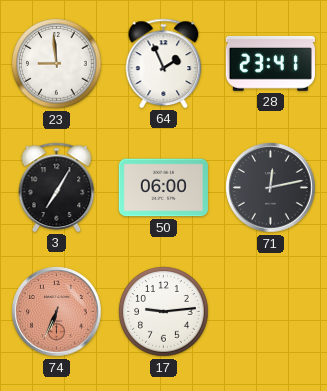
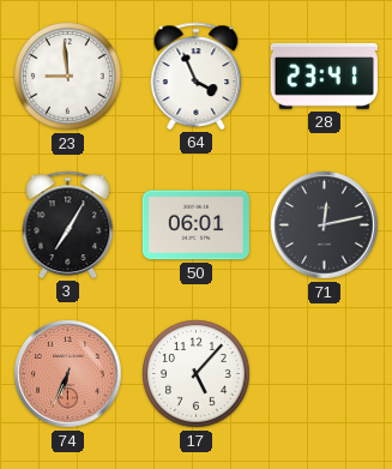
64: 1:56 -> 3:56 (197, 76)
50: 06:00 -> 06:01 (195, 226)
17: 9:14 -> 5:07 (197, 374)
